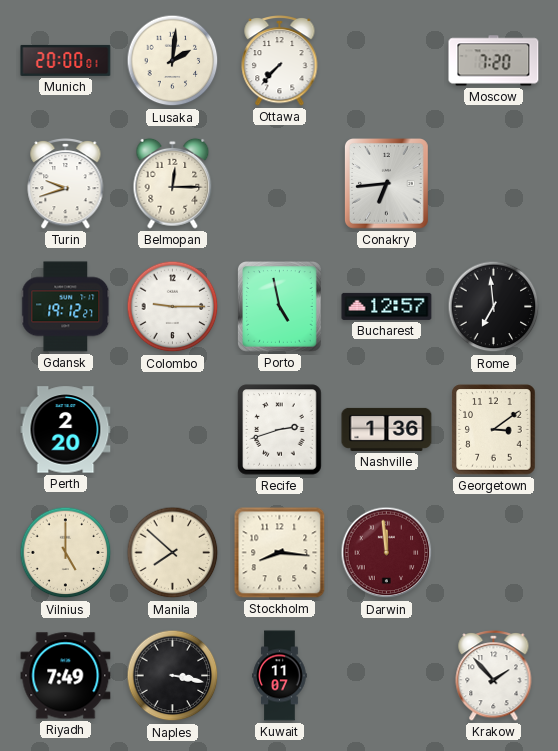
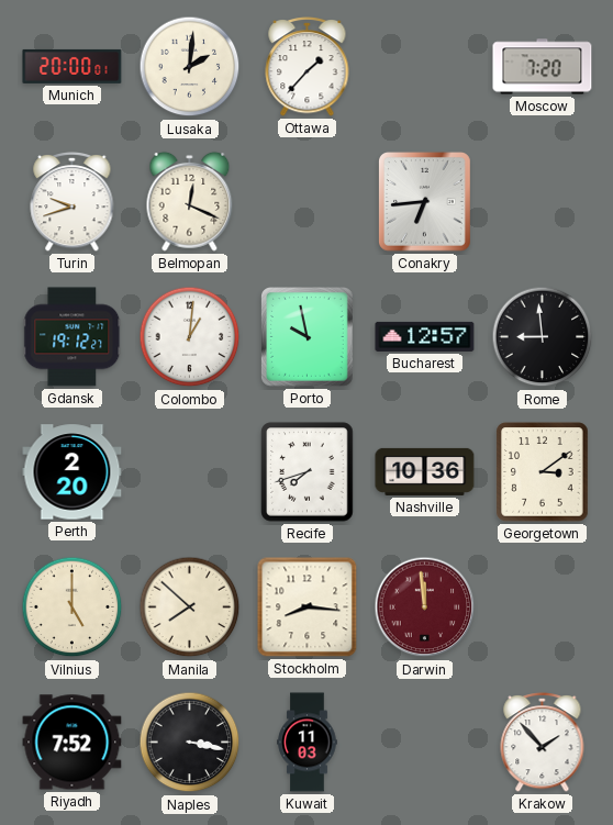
Ottawa: 7:37 -> 1:37 (308, 67)
Belmopan: 12:15 -> 12:19 (190, 201)
Colombo: 9:15 -> 1:01 (190, 337)
Porto: 4:58 -> 9:58 (308, 337)
Rome: 6:59 -> 8:59 (543, 337)
Recife: 2:42 -> 7:42 (308, 472)
Nashville: 1:36 -> 10:36 (425, 471)
Riyadh: 7:49 -> 7:52 (73, 743)
Kuwait: 11:07 -> 11:03 (308, 743)
